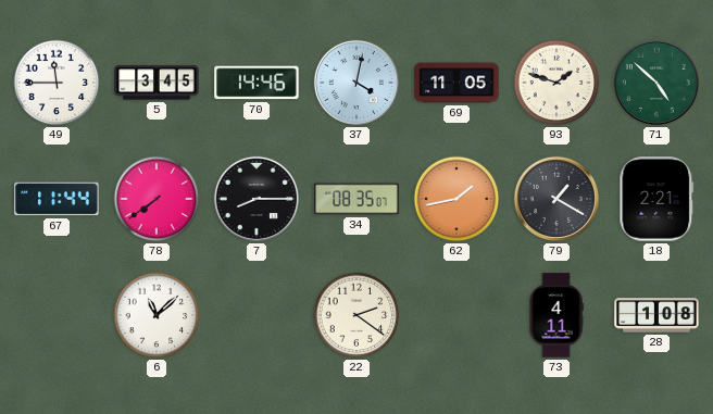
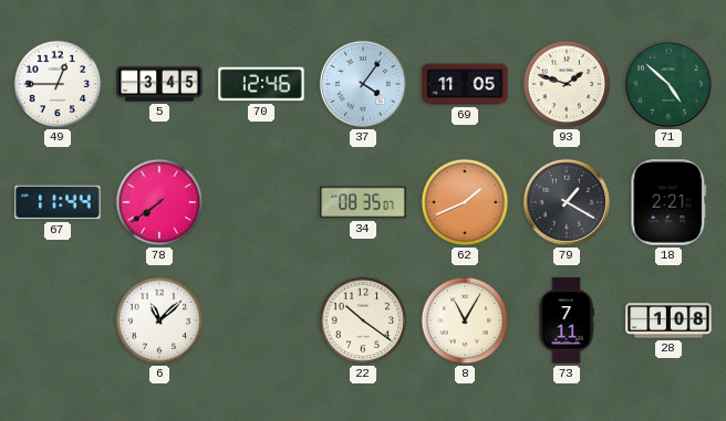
49: 11:45 -> 12:45 (58, 84)
70: 14:46 -> 12:46 (261, 84)
37: 4:02 -> 4:06 (363, 84)
7: 8:15 -> none (257, 199)
62: 1:43 -> 1:41 (465, 202)
22: 2:21 -> 10:21 (363, 320)
8: none -> 11:05 (465, 320)
73: 4:11 -> 7:11 (567, 320)
